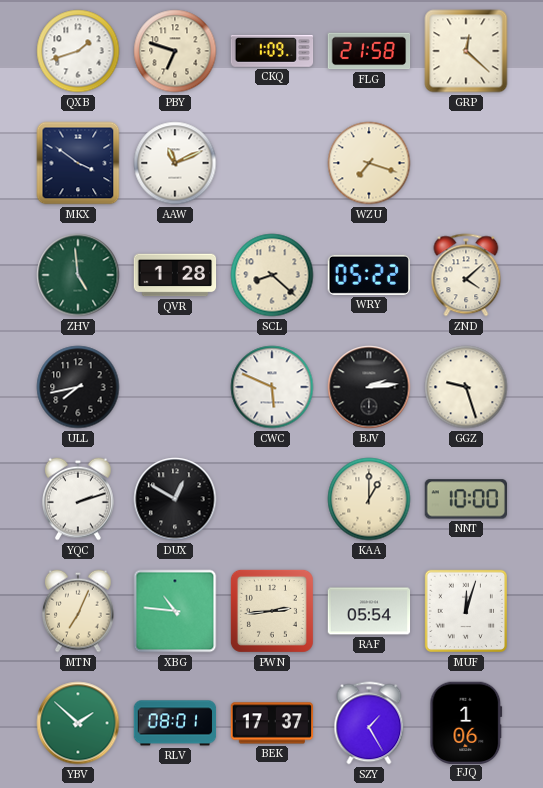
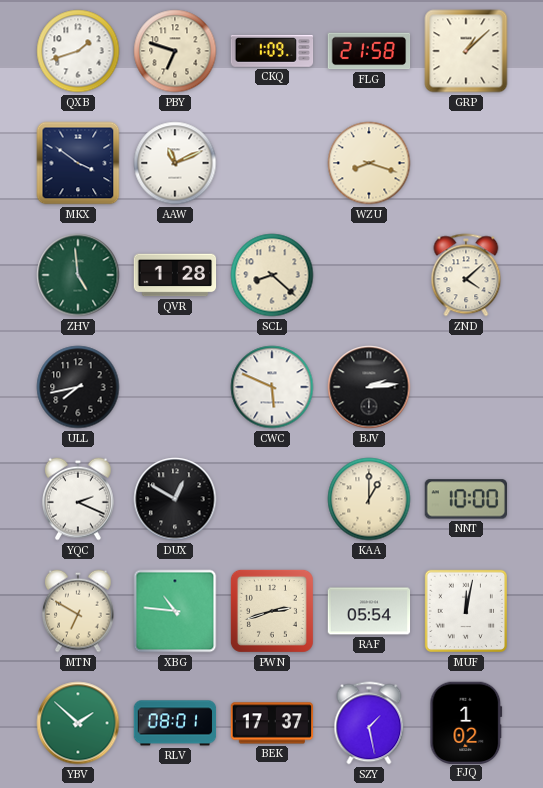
GRP: 12:22 -> 1:08 (466, 51)
WZU: 7:18 -> 8:18 (369, 163)
WRY: 05:22 -> none (368, 275)
GGZ: 9:27 -> none (466, 387)
YQC: 2:12 -> 2:19 (79, 499)
MTN: 7:04 -> 6:50 (79, 611)
PWN: 2:44 -> 2:42 (272, 611)
MUF: 12:03 -> 12:02 (465, 611)
SZY: 1:25 -> 1:28 (369, 723)
FJQ: 1:06 -> 1:02 (466, 722)
